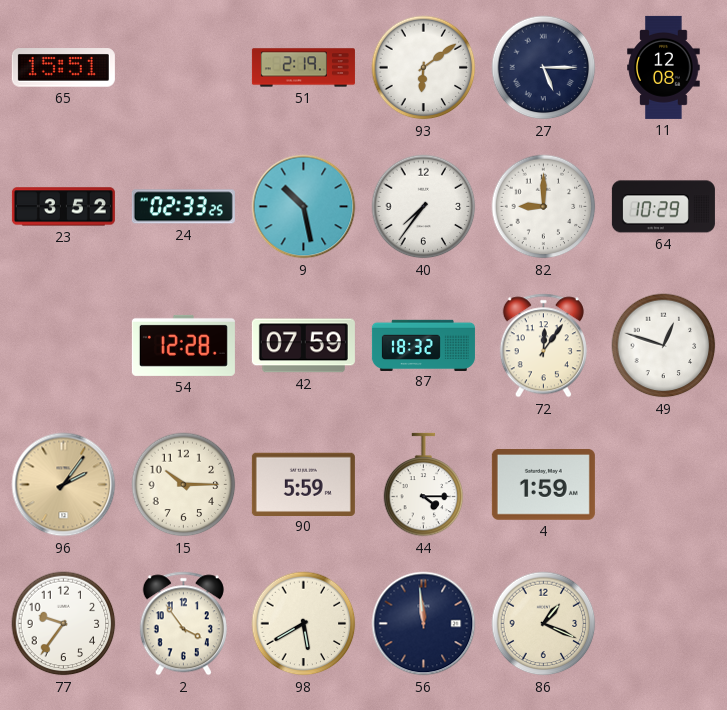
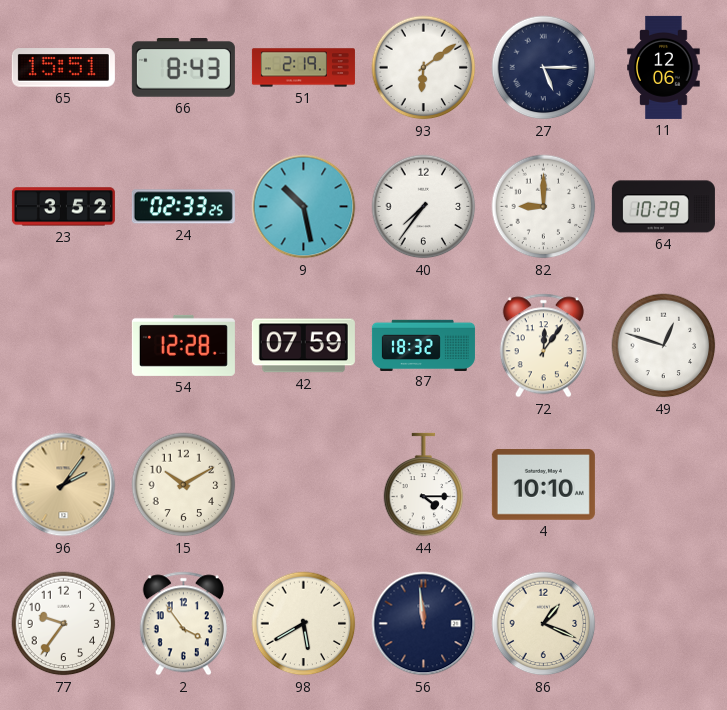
66: none -> 8:43 (183, 68)
11: 12:08 -> 12:06 (664, 67)
15: 10:15 -> 10:10 (184, 485)
90: 5:59 -> none (303, 484)
4: 1:59 -> 10:10 (543, 485)
